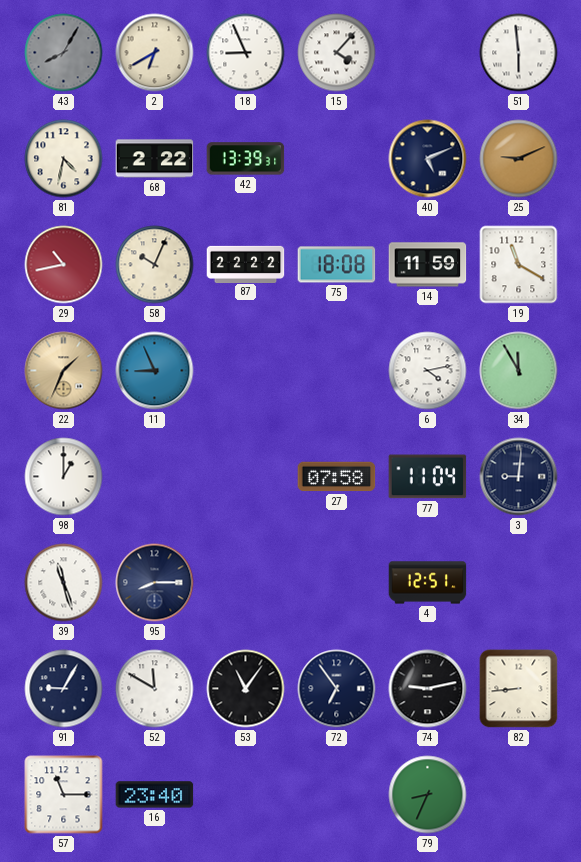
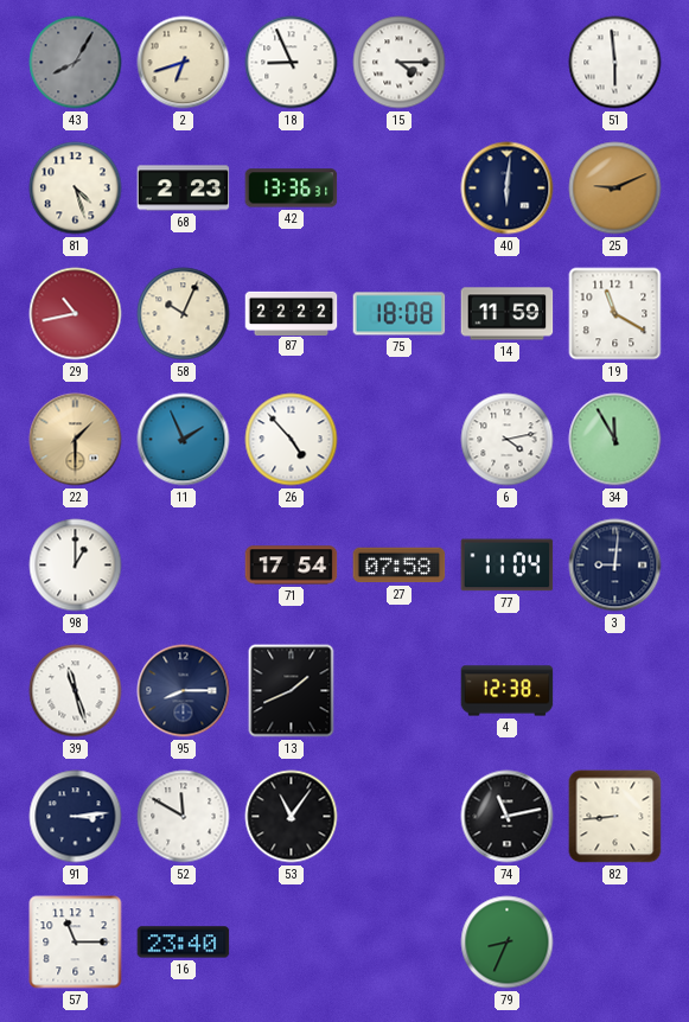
2: 6:40 -> 6:42 (184, 63)
15: 4:07 -> 4:15 (400, 63)
81: 4:32 -> 4:27 (76, 189)
68: 2:22 -> 2:23 (184, 189)
42: 13:39 -> 13:36 (292, 189)
40: 5:11 -> 6:01 (508, 189)
22: 1:34 -> 1:30 (76, 440)
11: 8:56 -> 1:56 (184, 440)
26: none -> 4:53 (292, 440)
71: none -> 17:54 (292, 566)
13: none -> 1:41 (292, 691)
4: 12:51 -> 12:38 (508, 691)
91: 9:05 -> 3:14 (76, 817)
72: 6:54 -> none (337, 689)
74: 9:13 -> 11:13 (508, 817)
